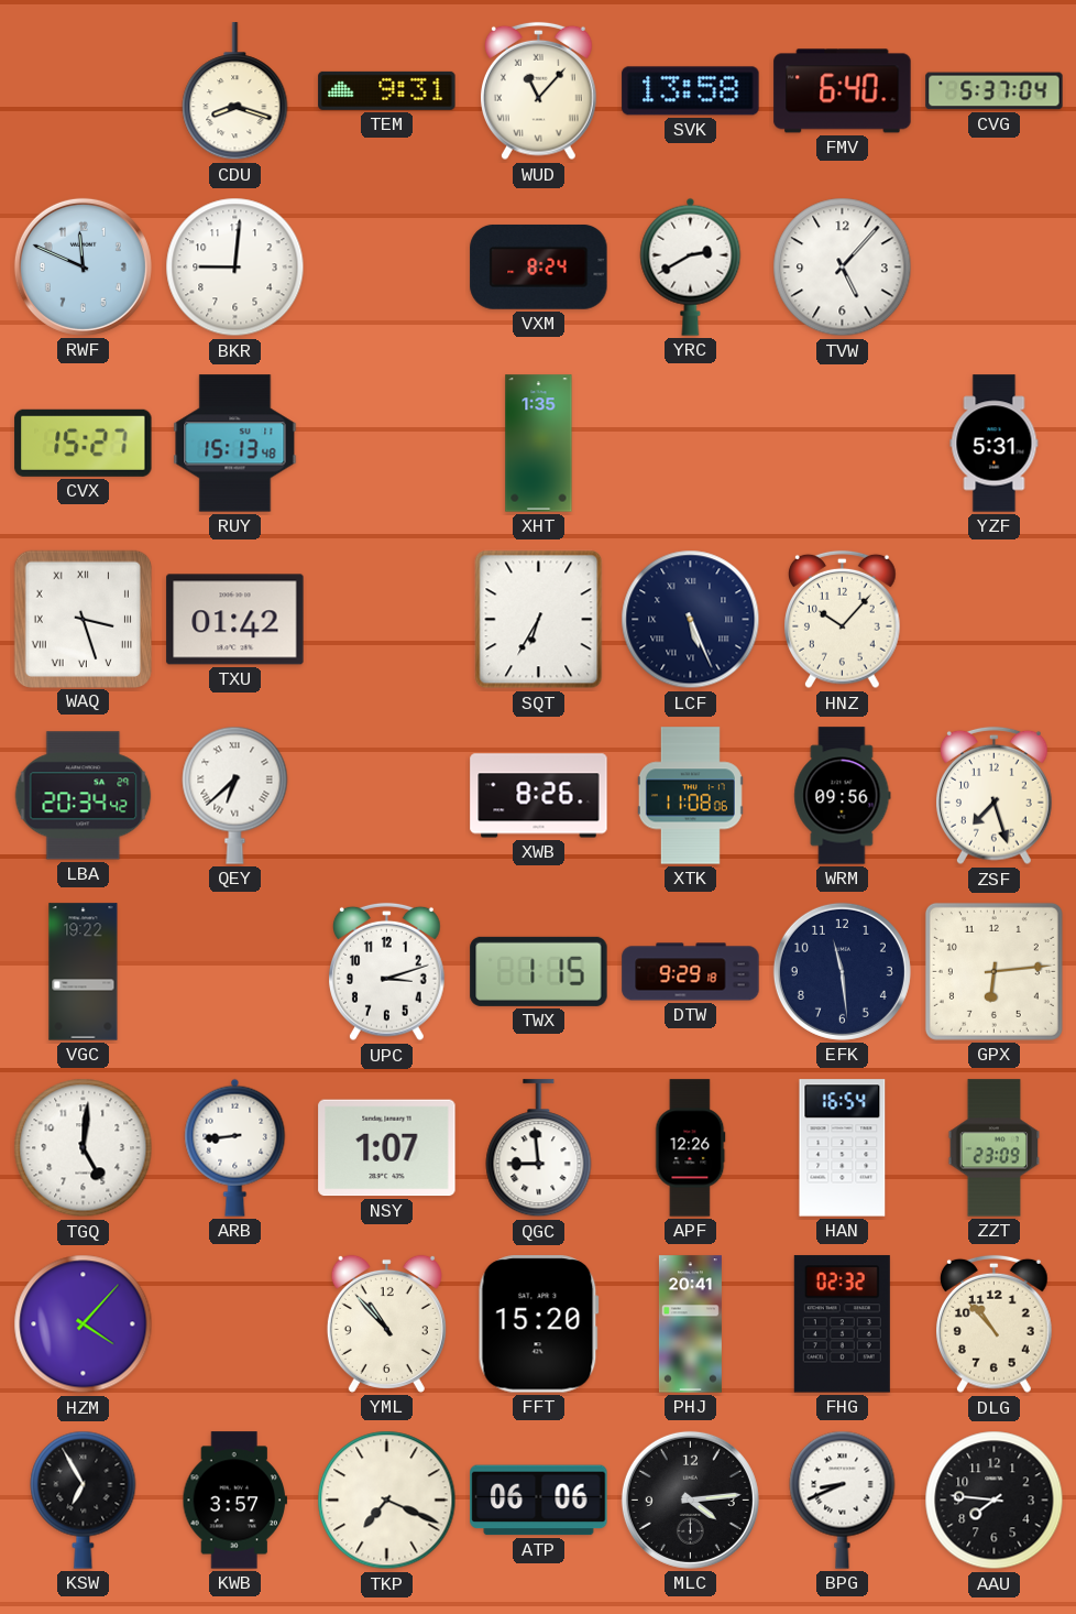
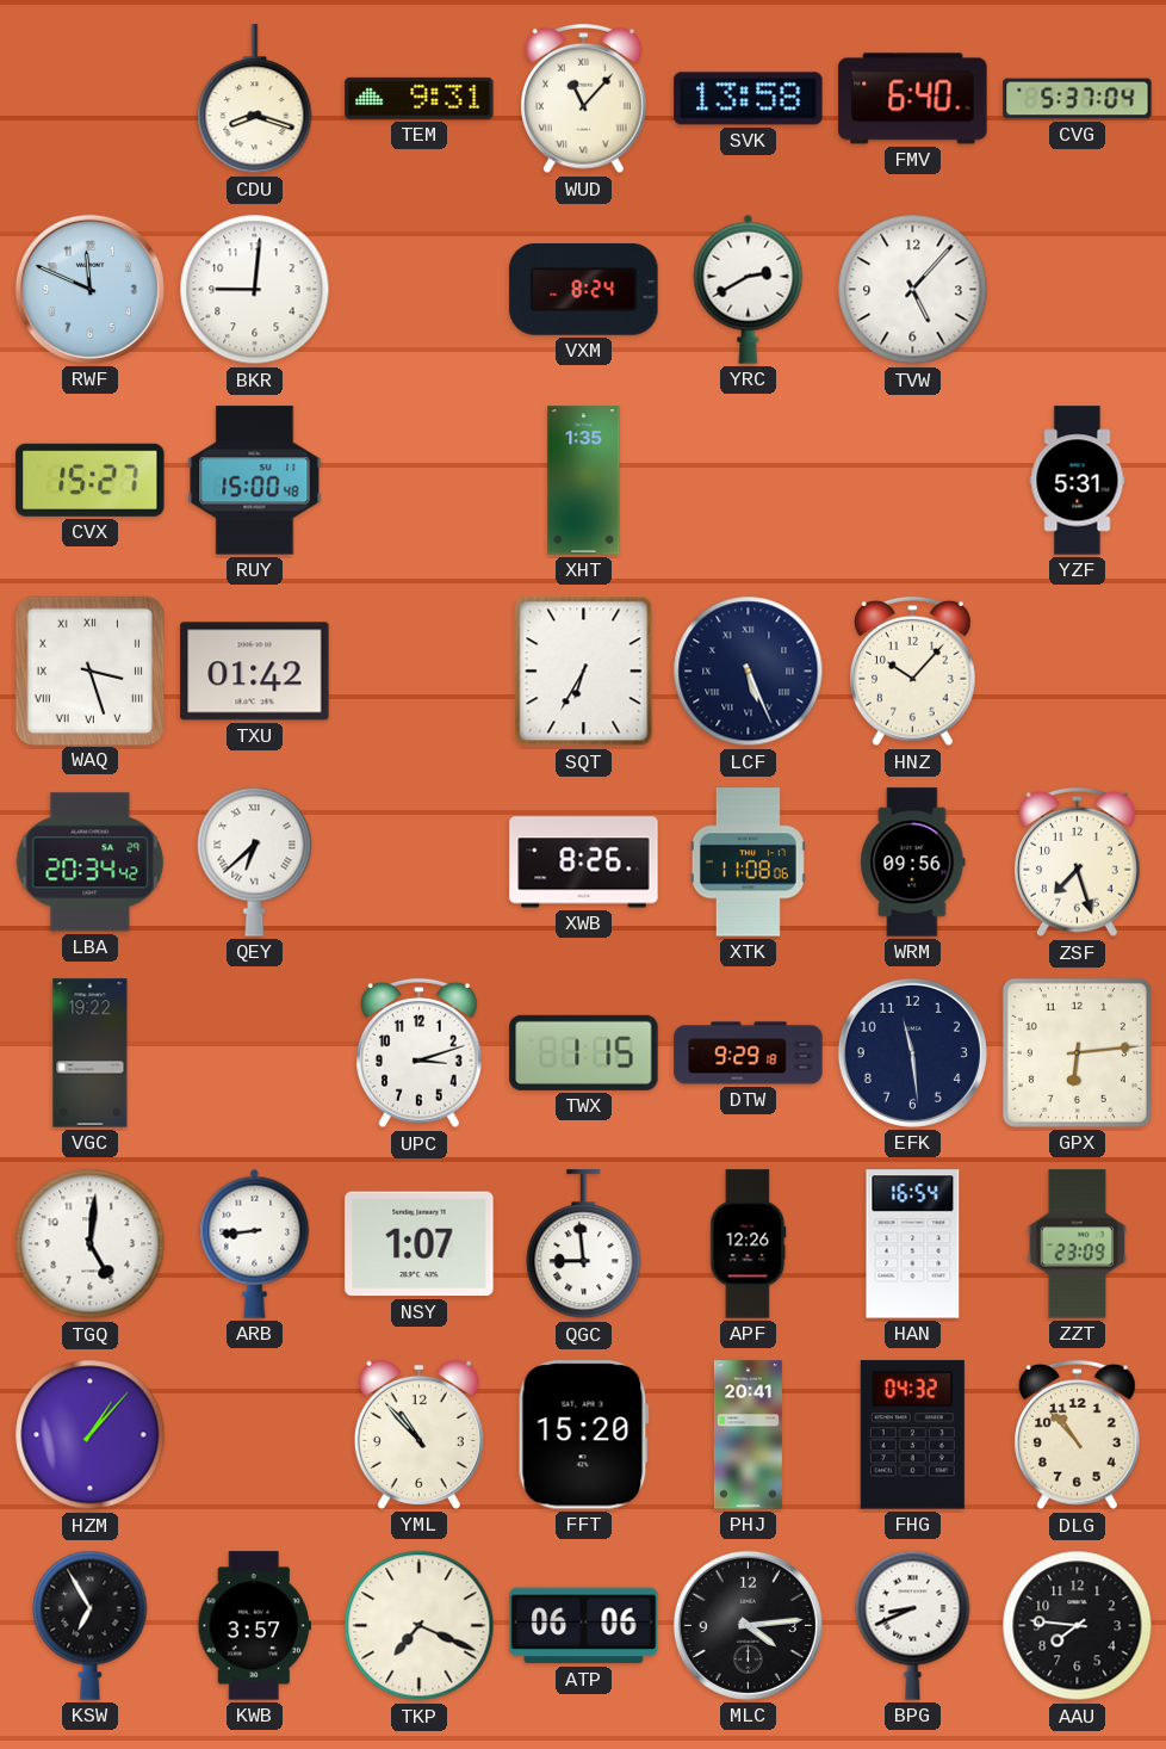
RUY: 15:13 -> 15:00 (255, 481)
HZM: 4:07 -> 1:07 (91, 1435)
FHG: 02:32 -> 04:32 (912, 1435)
